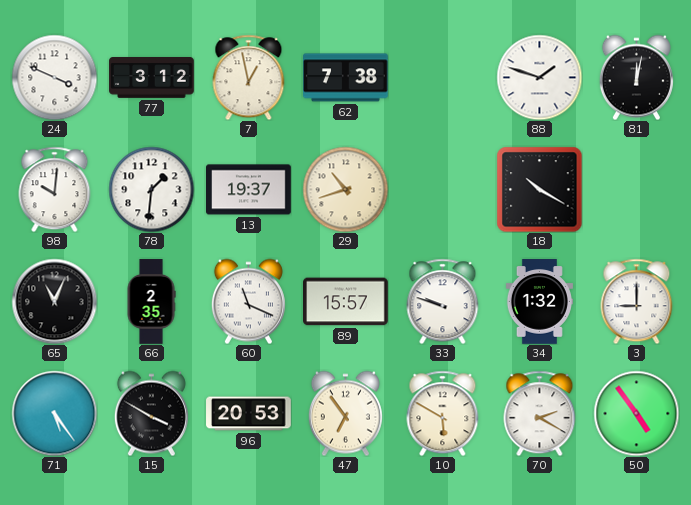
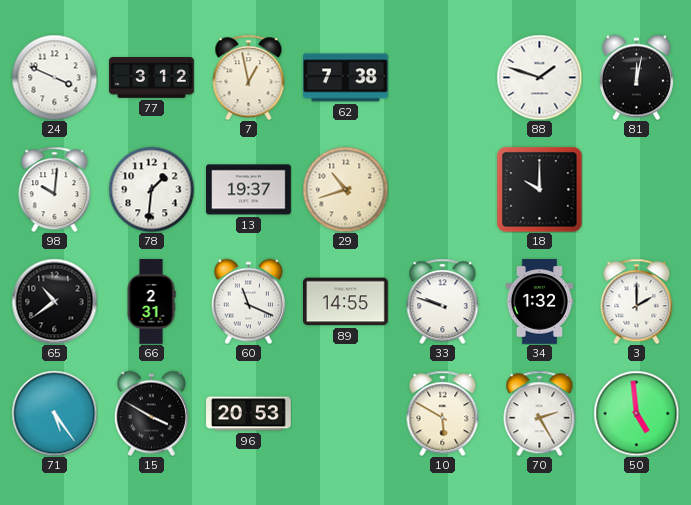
18: 10:20 -> 10:00 (539, 189)
65: 11:04 -> 10:39 (54, 301)
66: 2:35 -> 2:31 (151, 302)
89: 15:57 -> 14:55 (346, 302)
3: 9:00 -> 2:00 (637, 301)
47: 6:54 -> none (345, 413)
70: 2:20 -> 2:25 (540, 413)
50: 4:54 -> 4:59 (636, 413)
